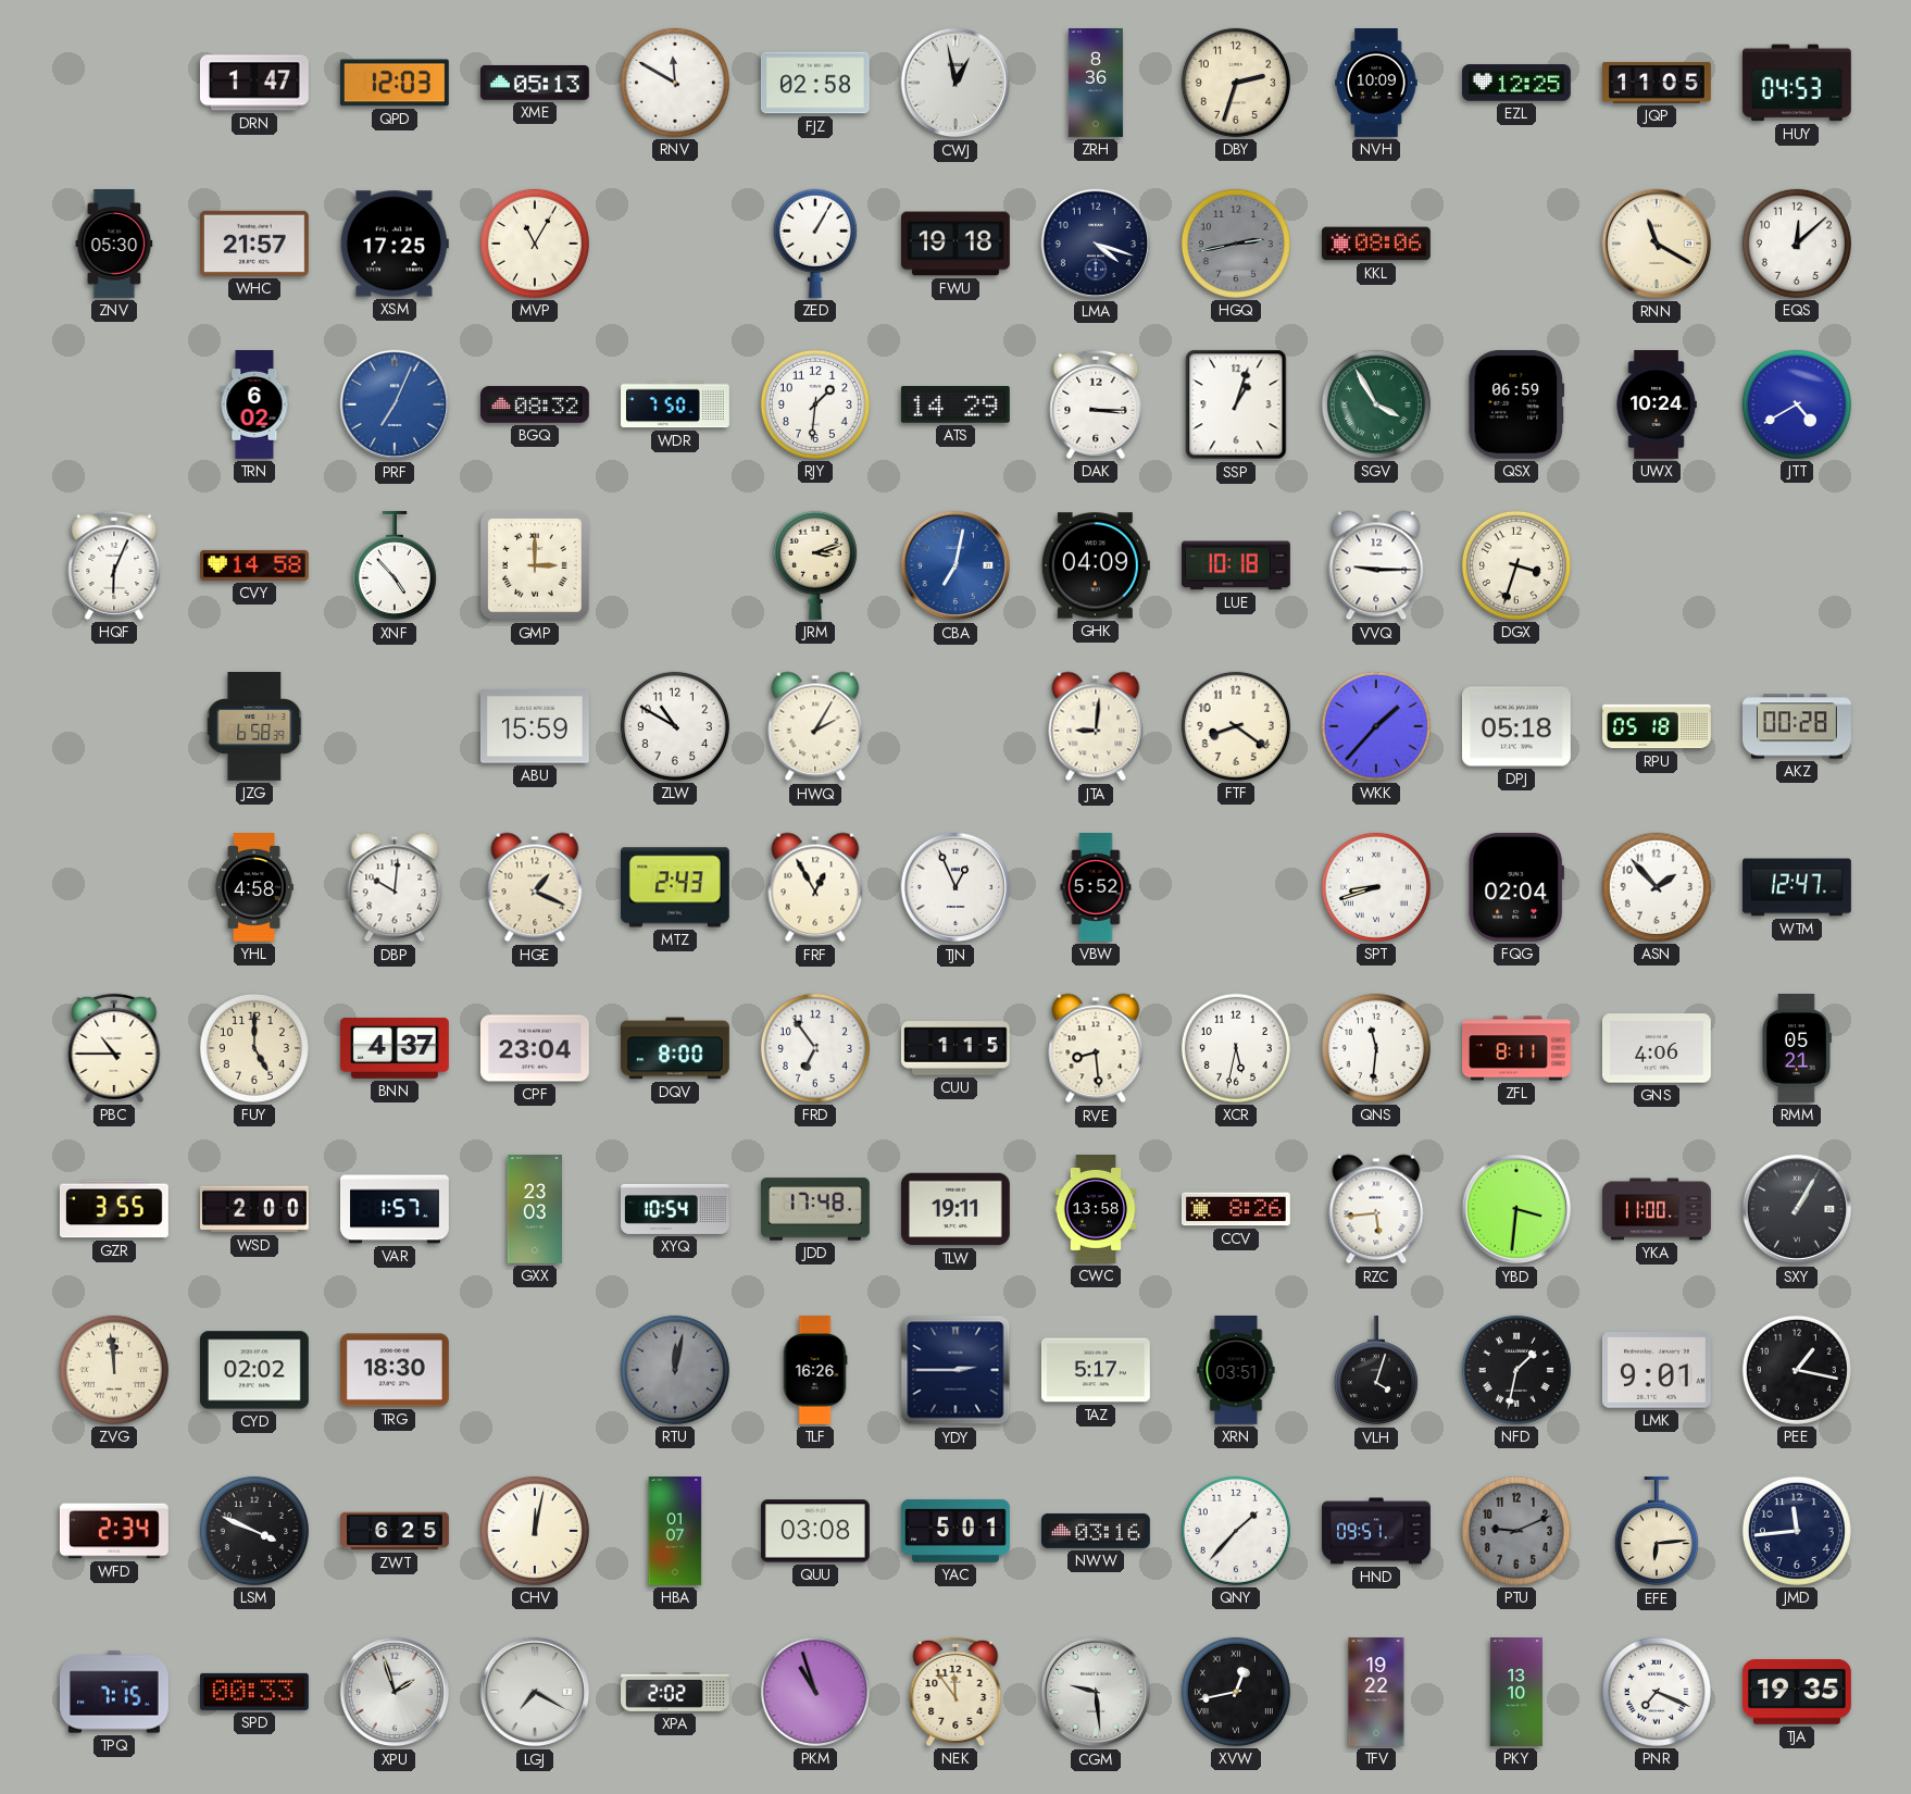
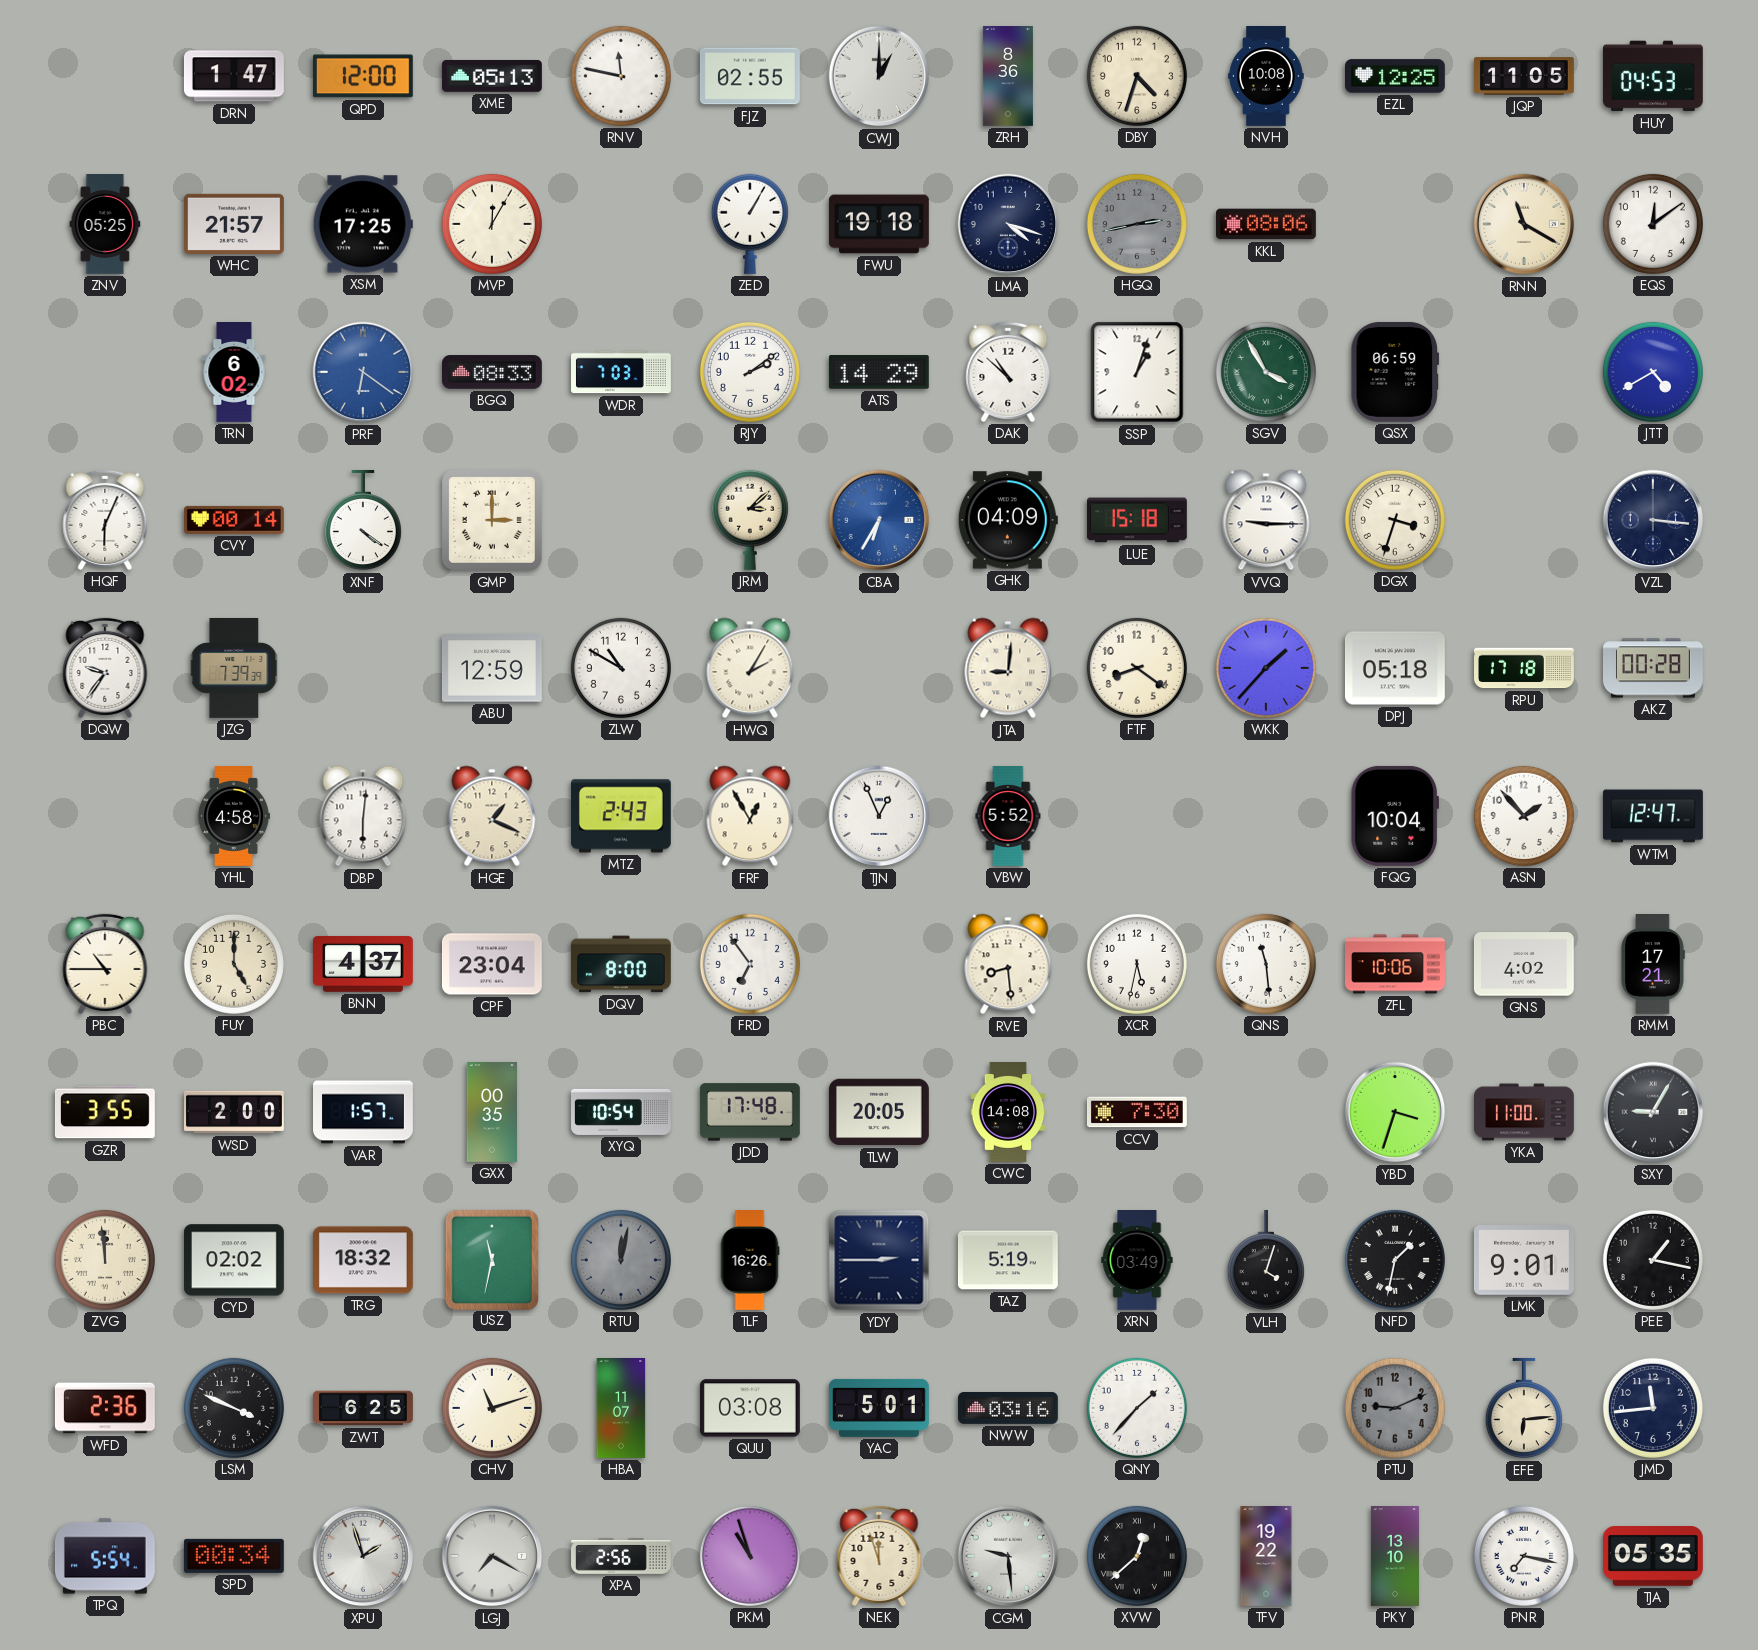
QPD: 12:03 -> 12:00 (363, 76)
RNV: 11:50 -> 11:47 (621, 76)
FJZ: 02:58 -> 02:55 (750, 76)
CWJ: 12:58 -> 1:00 (879, 76)
DBY: 2:33 -> 4:33 (1137, 76)
NVH: 10:09 -> 10:08 (1266, 77)
ZNV: 05:30 -> 05:25 (105, 225)
MVP: 11:05 -> 12:05 (492, 224)
EQS: 12:08 -> 12:09 (1653, 224)
PRF: 7:04 -> 6:21 (363, 372)
BGQ: 08:32 -> 08:33 (493, 372)
WDR: 7:50 -> 7:03 (622, 372)
RJY: 1:31 -> 2:09 (750, 372)
DAK: 3:15 -> 10:52 (1008, 372)
UWX: 10:24 -> none (1657, 406)
CVY: 14:58 -> 00:14 (234, 520)
XNF: 4:53 -> 4:21 (363, 520)
JRM: 3:12 -> 3:08 (750, 520)
CBA: 7:02 -> 6:35 (879, 520)
LUE: 10:18 -> 15:18 (1137, 520)
VZL: none -> 3:16 (1653, 520)
DQW: none -> 9:36 (105, 668)
JZG: 6:58 -> 7:39 (234, 668)
ABU: 15:59 -> 12:59 (492, 668)
RPU: 05:18 -> 17:18 (1525, 668)
DBP: 10:01 -> 6:01 (363, 816)
SPT: 8:42 -> none (1376, 887)
FQG: 02:04 -> 10:04 (1395, 816)
CUU: 1:15 -> none (956, 1048)
QNS: 11:31 -> 11:29 (1266, 964)
ZFL: 8:11 -> 10:06 (1396, 964)
GNS: 4:06 -> 4:02 (1524, 964)
RMM: 05:21 -> 17:21 (1653, 965)
GXX: 23:03 -> 00:35 (491, 1113)
TLW: 19:11 -> 20:05 (879, 1112)
CWC: 13:58 -> 14:08 (1008, 1113)
CCV: 8:26 -> 7:30 (1137, 1112)
RZC: 5:44 -> none (1376, 1209)
YBD: 3:31 -> 3:33 (1395, 1112)
SXY: 1:05 -> 9:05 (1653, 1112)
TRG: 18:30 -> 18:32 (363, 1260)
USZ: none -> 11:32 (491, 1259)
TAZ: 5:17 -> 5:19 (1008, 1260)
XRN: 03:51 -> 03:49 (1137, 1261)
WFD: 2:34 -> 2:36 (105, 1408)
CHV: 12:02 -> 11:12 (492, 1408)
HBA: 01:07 -> 11:07 (621, 1409)
HND: 09:51 -> none (1377, 1531)
TPQ: 7:15 -> 5:54 (105, 1556)
SPD: 00:33 -> 00:34 (234, 1556)
XPA: 2:02 -> 2:56 (622, 1557)
NEK: 11:54 -> 11:57 (879, 1556)
XVW: 12:43 -> 12:38 (1137, 1556)
PNR: 7:19 -> 7:17 (1524, 1556)
TJA: 19:35 -> 05:35 (1653, 1557)
